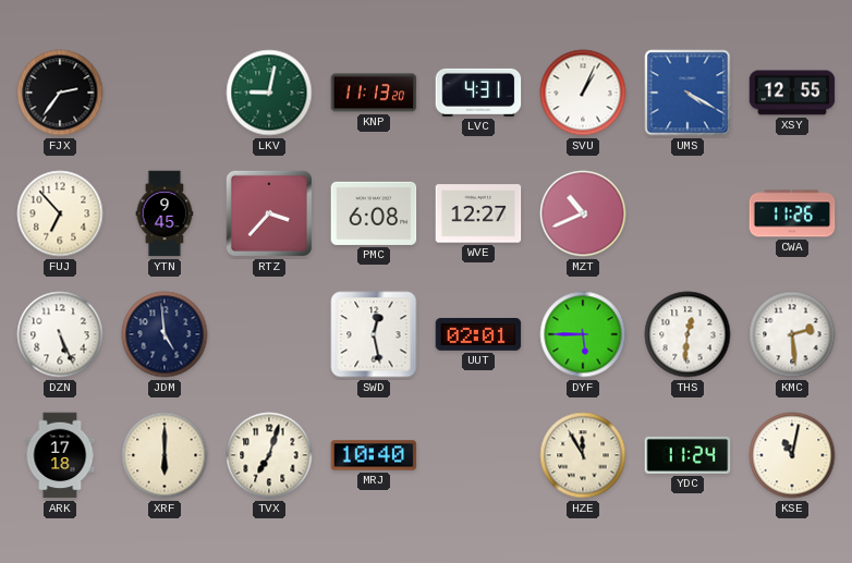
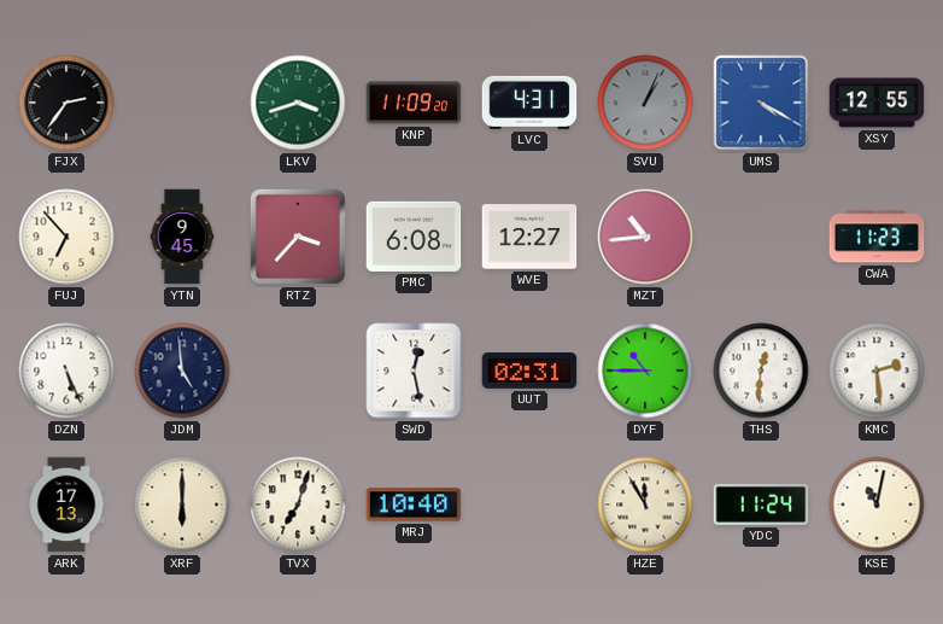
LKV: 9:02 -> 3:42 (298, 103)
KNP: 11:13 -> 11:09 (414, 103)
SVU dial: white -> grey (645, 103)
MZT: 10:41 -> 10:44 (645, 237)
CWA: 11:26 -> 11:23 (877, 237)
UUT: 02:01 -> 02:31 (529, 371)
DYF: 5:45 -> 10:45 (645, 371)
ARK: 17:18 -> 17:13 (66, 505)
